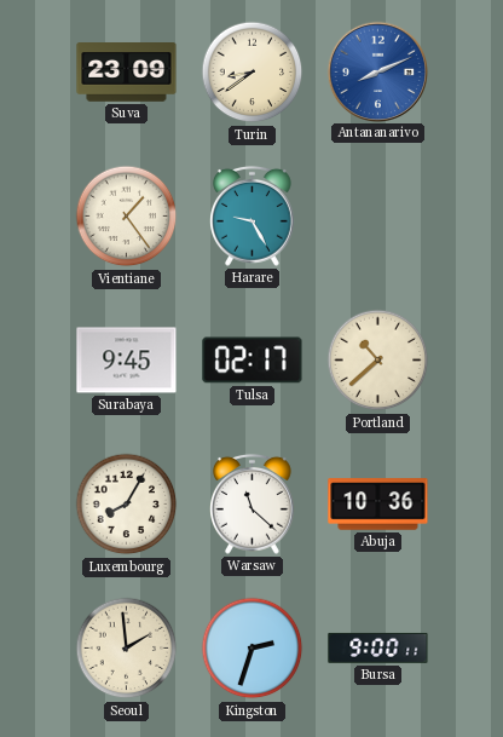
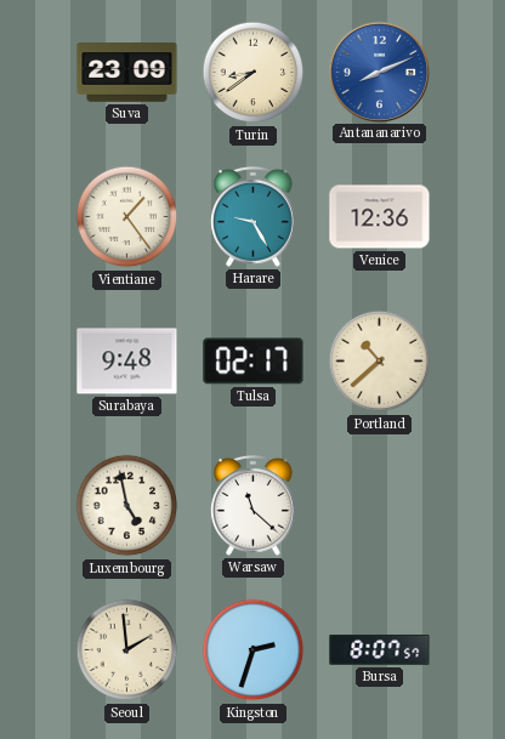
Venice: none -> 12:36 (380, 217)
Surabaya: 9:45 -> 9:48 (127, 362)
Luxembourg: 8:05 -> 4:58 (127, 506)
Abuja: 10:36 -> none (378, 505)
Bursa: 9:00 -> 8:07 (380, 649)
